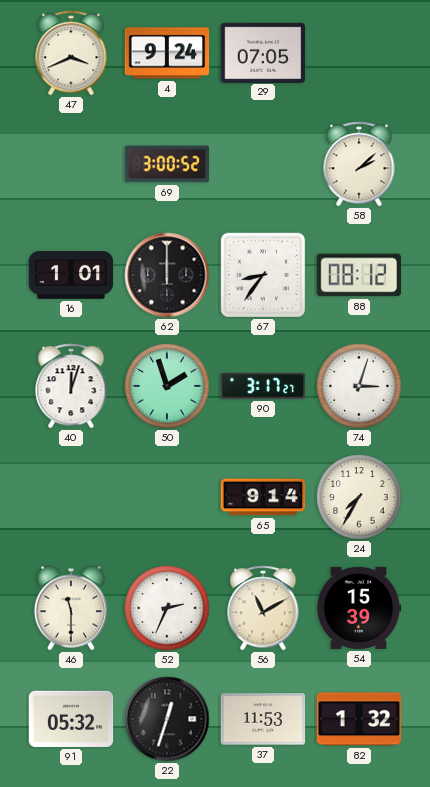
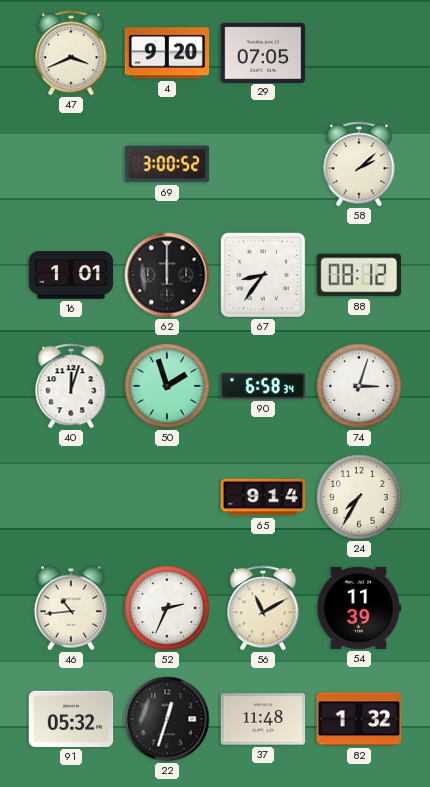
4: 9:24 -> 9:20 (167, 53)
90: 3:17 -> 6:58 (263, 386)
46: 11:30 -> 10:44 (71, 608)
54: 15:39 -> 11:39 (359, 608)
37: 11:53 -> 11:48 (263, 719)
